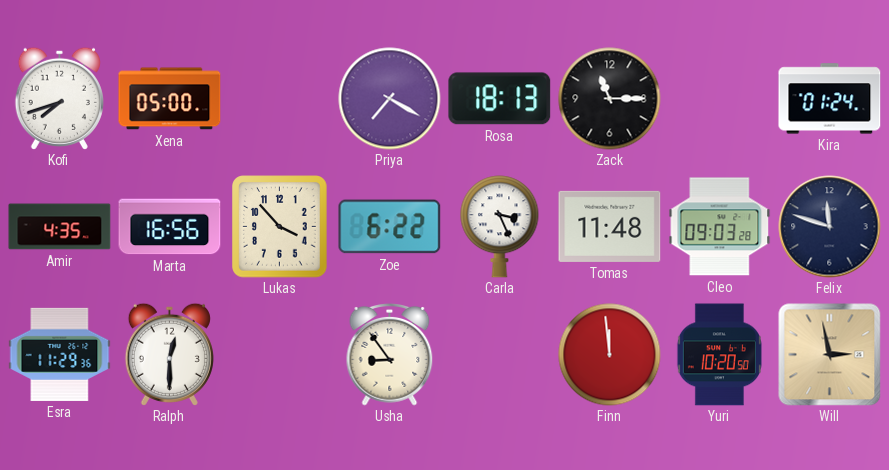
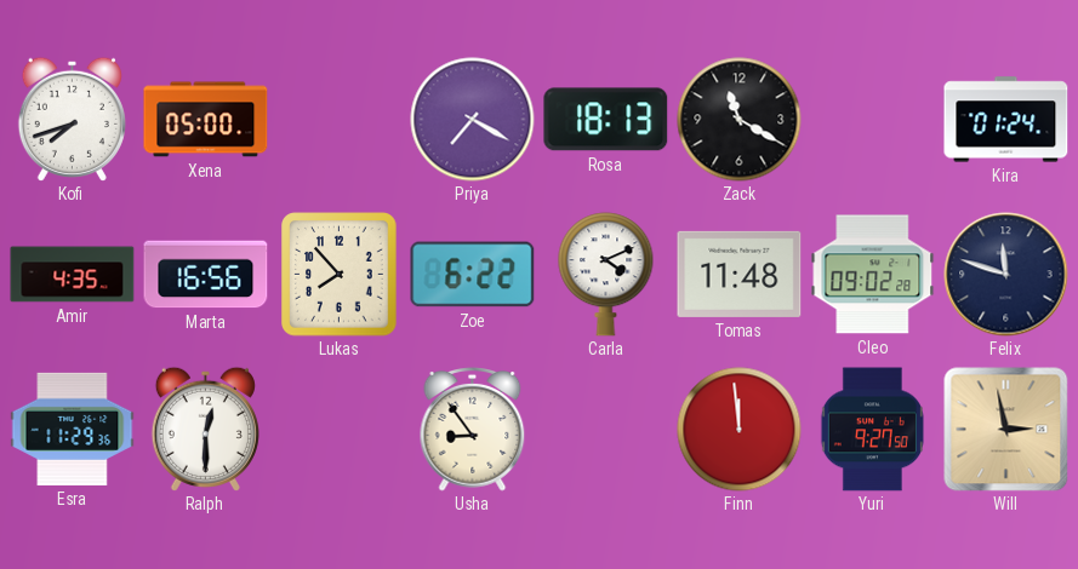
Zack: 11:15 -> 11:20 (740, 120)
Lukas: 3:53 -> 7:53 (340, 275)
Carla: 3:26 -> 4:11 (606, 275)
Cleo: 09:03 -> 09:02 (873, 275)
Yuri: 10:20 -> 9:27 (872, 430)
